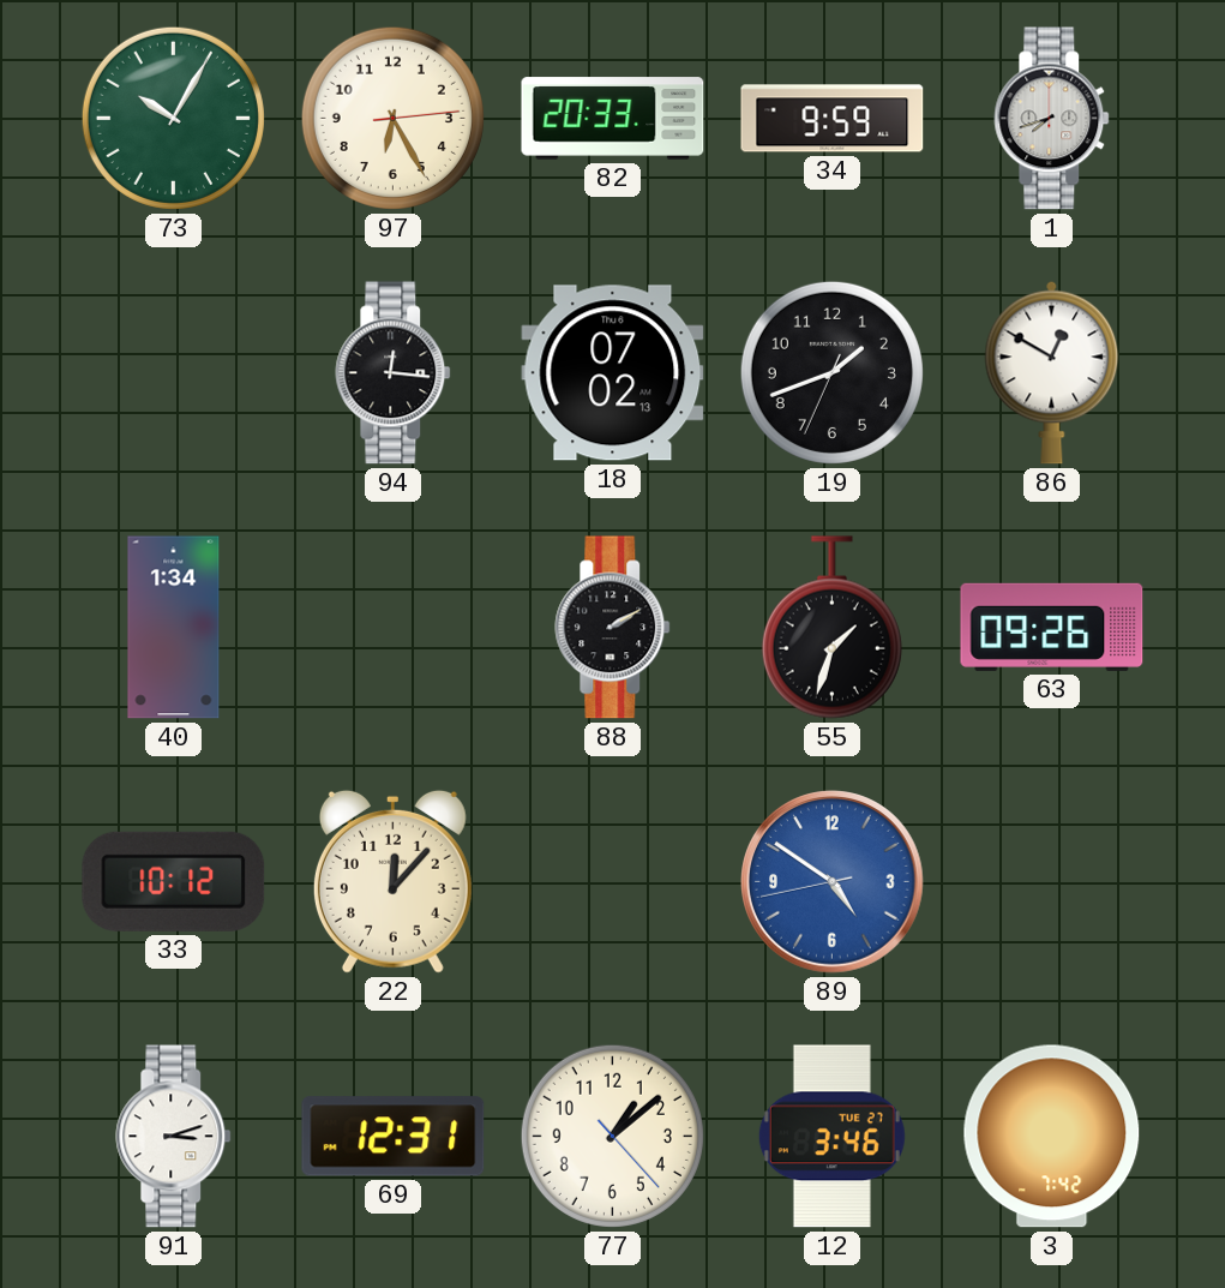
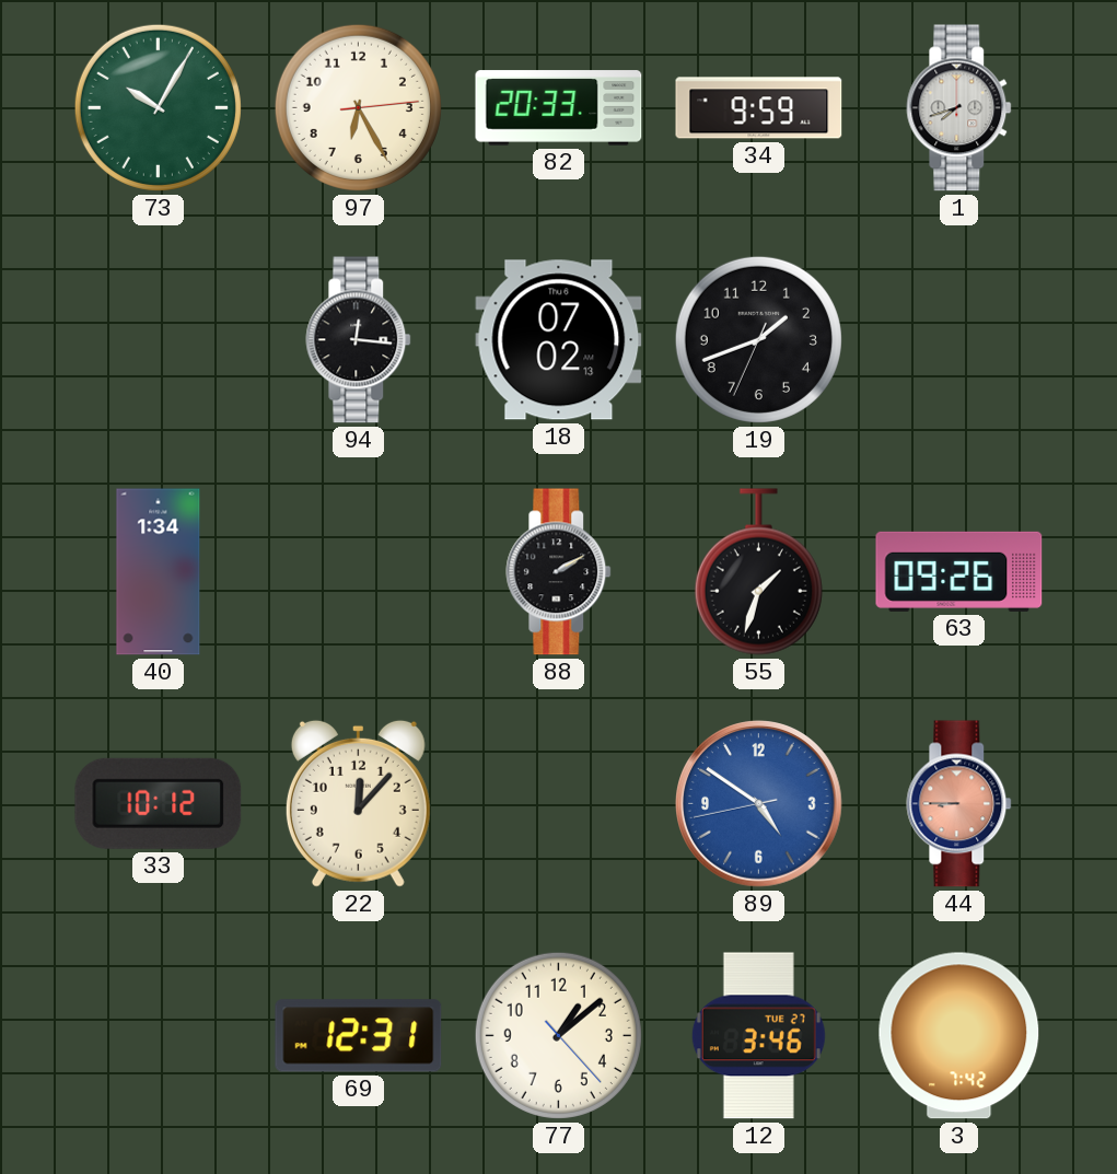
86: 12:50 -> none (1052, 372)
44: none -> 8:45 (959, 804)
91: 3:12 -> none (174, 1137)
